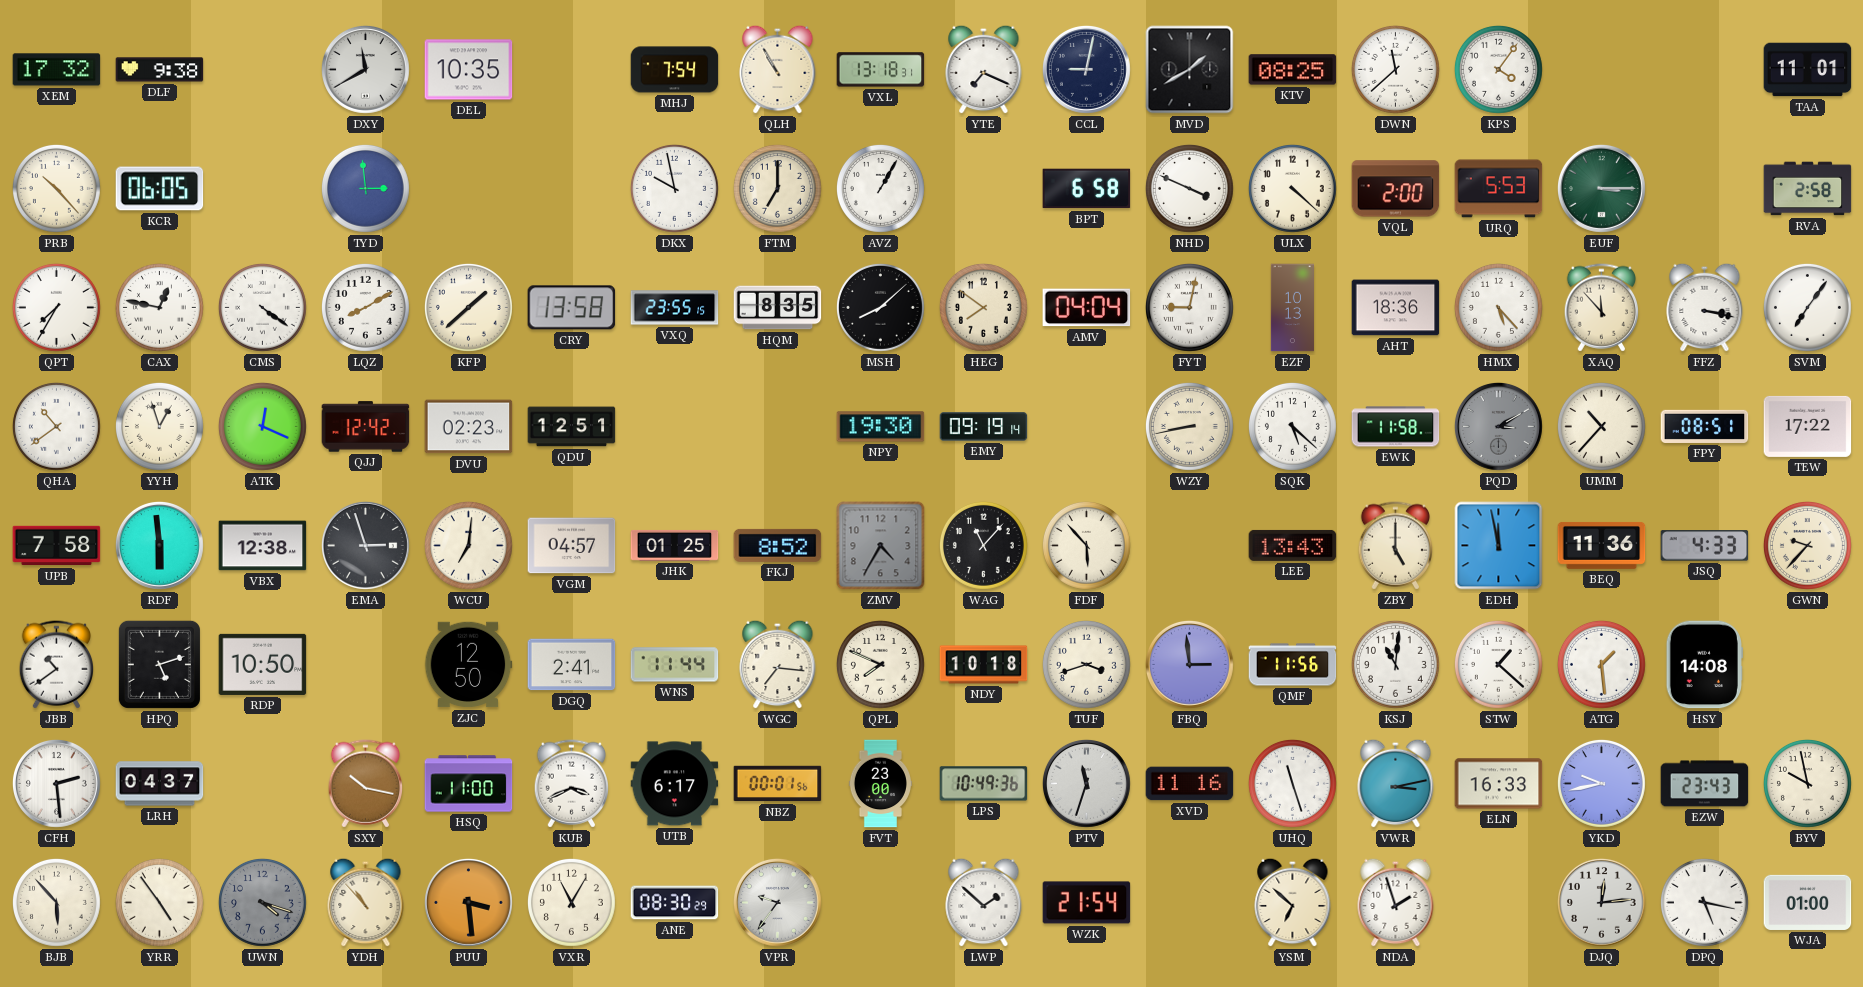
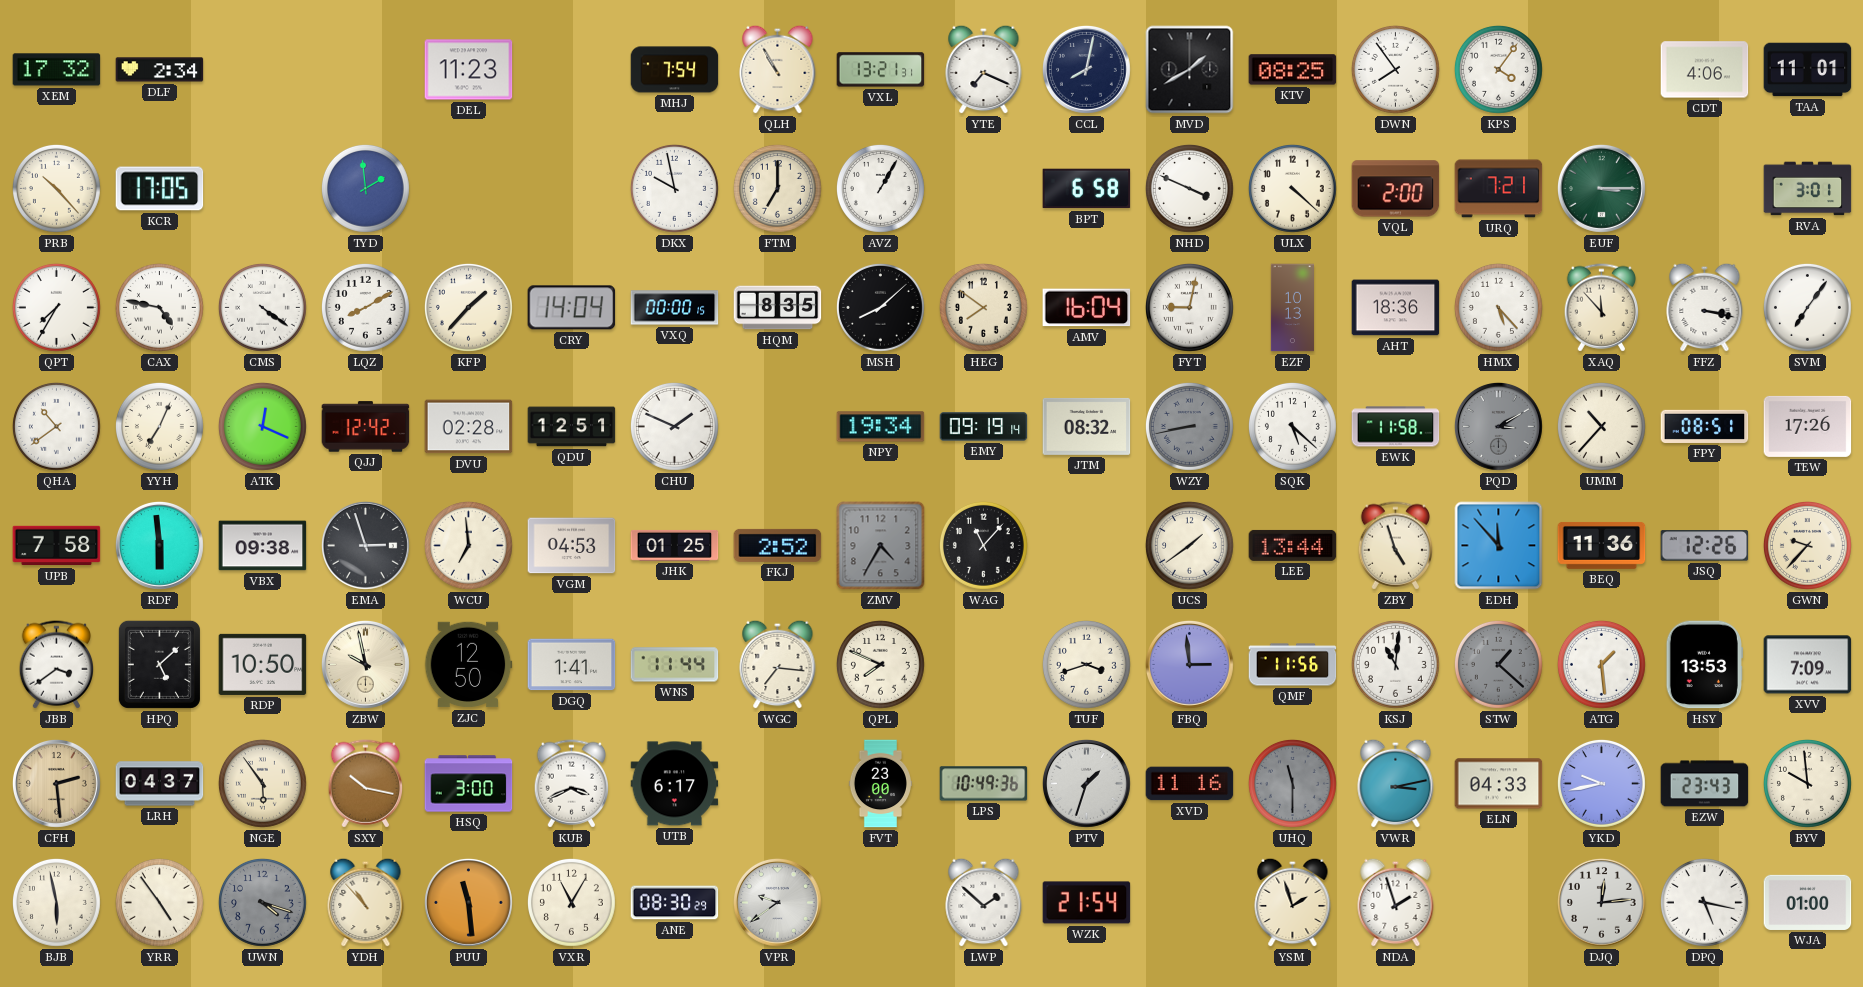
DLF: 9:38 -> 2:34 (160, 70)
DXY: 11:40 -> none (366, 70)
DEL: 10:35 -> 11:23 (469, 70)
VXL: 13:18 -> 13:21 (881, 70)
CCL: 9:02 -> 8:02 (1087, 70)
DWN: 11:38 -> 7:54 (1395, 69)
CDT: none -> 4:06 (1705, 70)
KCR: 06:05 -> 17:05 (160, 189)
TYD: 2:59 -> 1:59 (365, 188)
URQ: 5:53 -> 7:21 (1499, 189)
RVA: 2:58 -> 3:01 (1808, 189)
CAX: 12:47 -> 4:47 (159, 307)
KFP: 1:38 -> 1:37 (468, 307)
CRY: 13:58 -> 14:04 (572, 308)
VXQ: 23:55 -> 00:00 (675, 308)
AMV: 04:04 -> 16:04 (1087, 308)
YYH: 12:57 -> 7:04 (159, 426)
DVU: 02:23 -> 02:28 (469, 427)
CHU: none -> 1:49 (674, 426)
NPY: 19:30 -> 19:34 (881, 427)
JTM: none -> 08:32 (1087, 426)
WZY dial: cream -> grey (1189, 426)
TEW: 17:22 -> 17:26 (1808, 426)
VBX: 12:38 -> 09:38 (263, 546)
WCU: 7:01 -> 6:59 (468, 545)
VGM: 04:57 -> 04:53 (572, 546)
FKJ: 8:52 -> 2:52 (778, 545)
FDF: 5:53 -> none (1086, 545)
UCS: none -> 1:39 (1189, 545)
LEE: 13:43 -> 13:44 (1293, 545)
ZBY: 5:00 -> 4:57 (1395, 546)
EDH: 11:58 -> 11:53 (1499, 546)
JSQ: 4:33 -> 12:26 (1705, 546)
JBB: 10:39 -> 3:39 (56, 665)
HPQ: 5:12 -> 5:08 (159, 664)
ZBW: none -> 9:58 (366, 665)
DGQ: 2:41 -> 1:41 (572, 665)
NDY: 10:18 -> none (984, 665)
STW dial: white -> grey (1498, 664)
HSY: 14:08 -> 13:53 (1704, 665)
XVV: none -> 7:09 (1808, 665)
CFH dial: white -> champagne (57, 784)
NGE: none -> 5:54 (262, 783)
HSQ: 11:00 -> 3:00 (469, 784)
NBZ: 00:01 -> none (778, 784)
PTV: 11:33 -> 1:33 (1087, 784)
UHQ: 11:27 -> 11:30 (1292, 783)
UHQ dial: white -> grey (1292, 783)
ELN: 16:33 -> 04:33 (1499, 784)
BYV: 9:58 -> 9:59 (1807, 783)
BJB: 5:53 -> 5:58 (56, 902)
PUU: 3:29 -> 11:29 (469, 903)
VPR: 9:36 -> 9:39 (778, 903)
YSM: 6:52 -> 1:57 (1293, 902)
